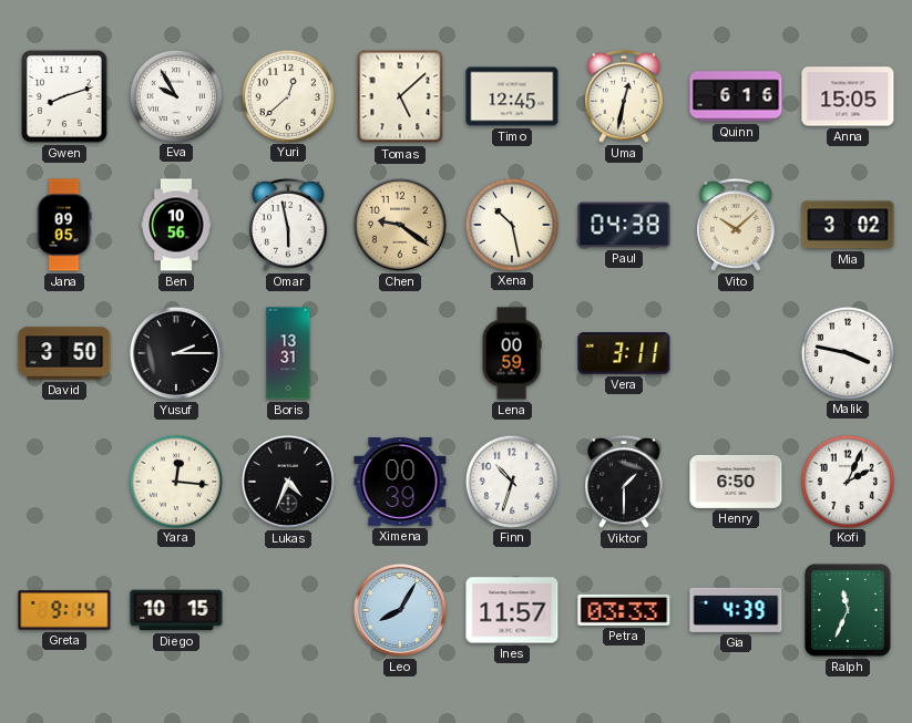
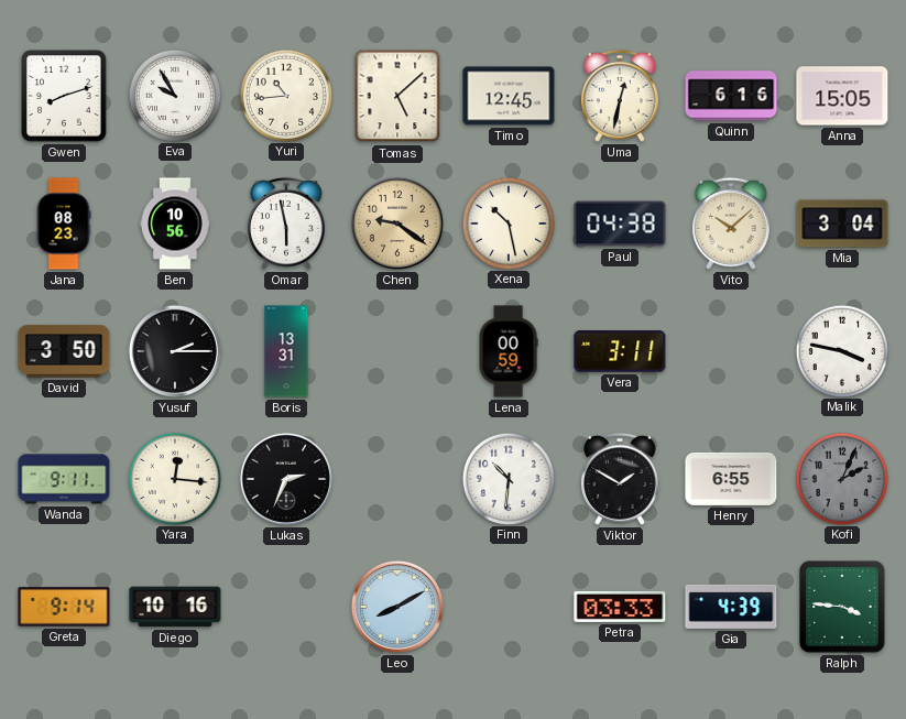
Yuri: 12:38 -> 10:44 (285, 95)
Jana: 09:05 -> 08:23 (64, 224)
Mia: 3:02 -> 3:04 (842, 224)
Wanda: none -> 9:11 (64, 479)
Lukas: 4:34 -> 2:34 (286, 479)
Ximena: 00:39 -> none (400, 483)
Finn: 10:33 -> 10:31 (507, 478)
Viktor: 1:30 -> 1:50 (621, 479)
Henry: 6:50 -> 6:55 (731, 479)
Kofi dial: white -> grey (841, 478)
Diego: 10:15 -> 10:16 (175, 607)
Leo: 8:05 -> 8:10 (397, 607)
Ines: 11:57 -> none (512, 610)
Ralph: 11:34 -> 3:46 (842, 607)
